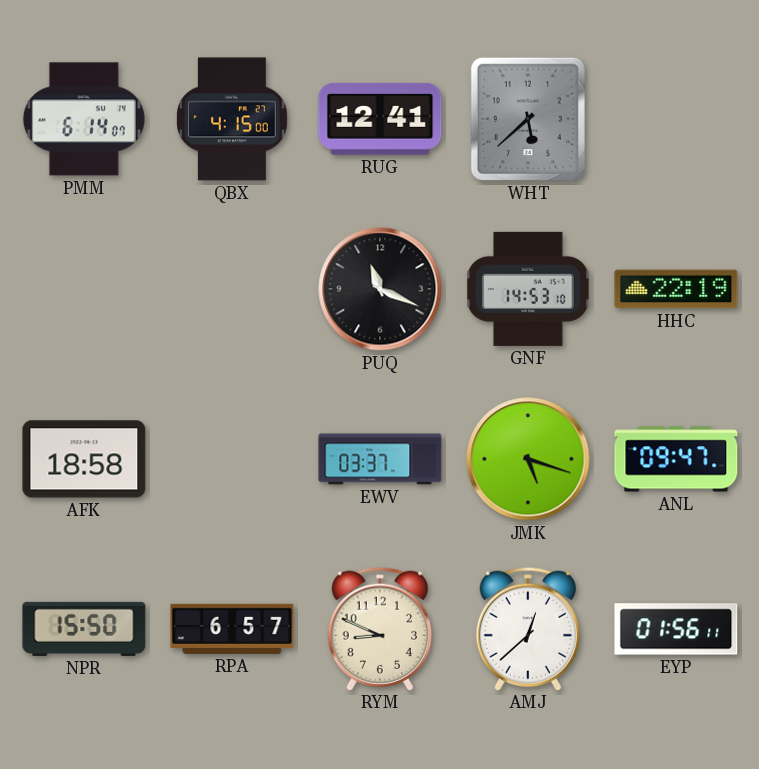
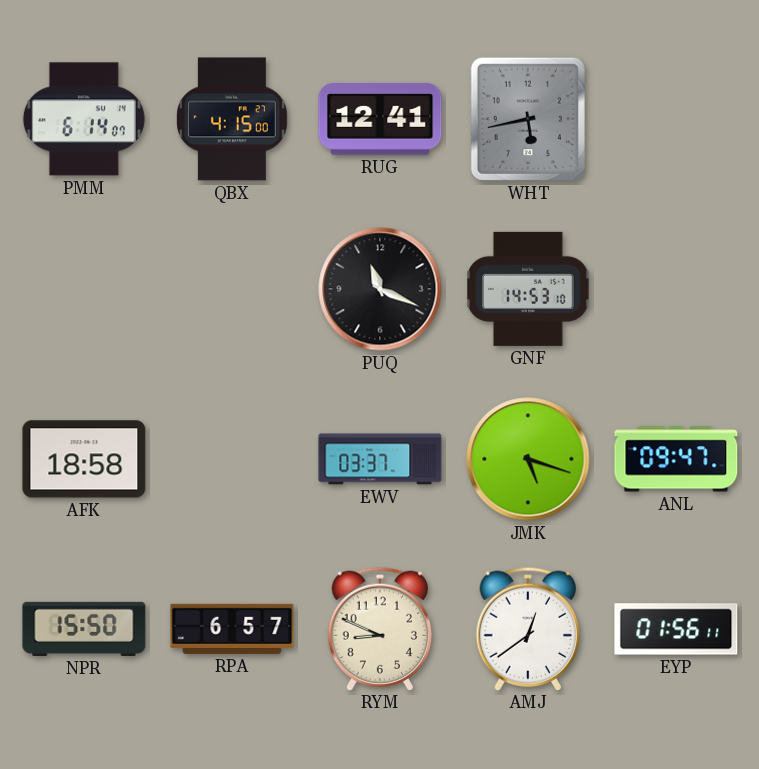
WHT: 5:38 -> 5:43 (528, 119)
HHC: 22:19 -> none (676, 289)
AMJ: 12:38 -> 12:39 (527, 628)
